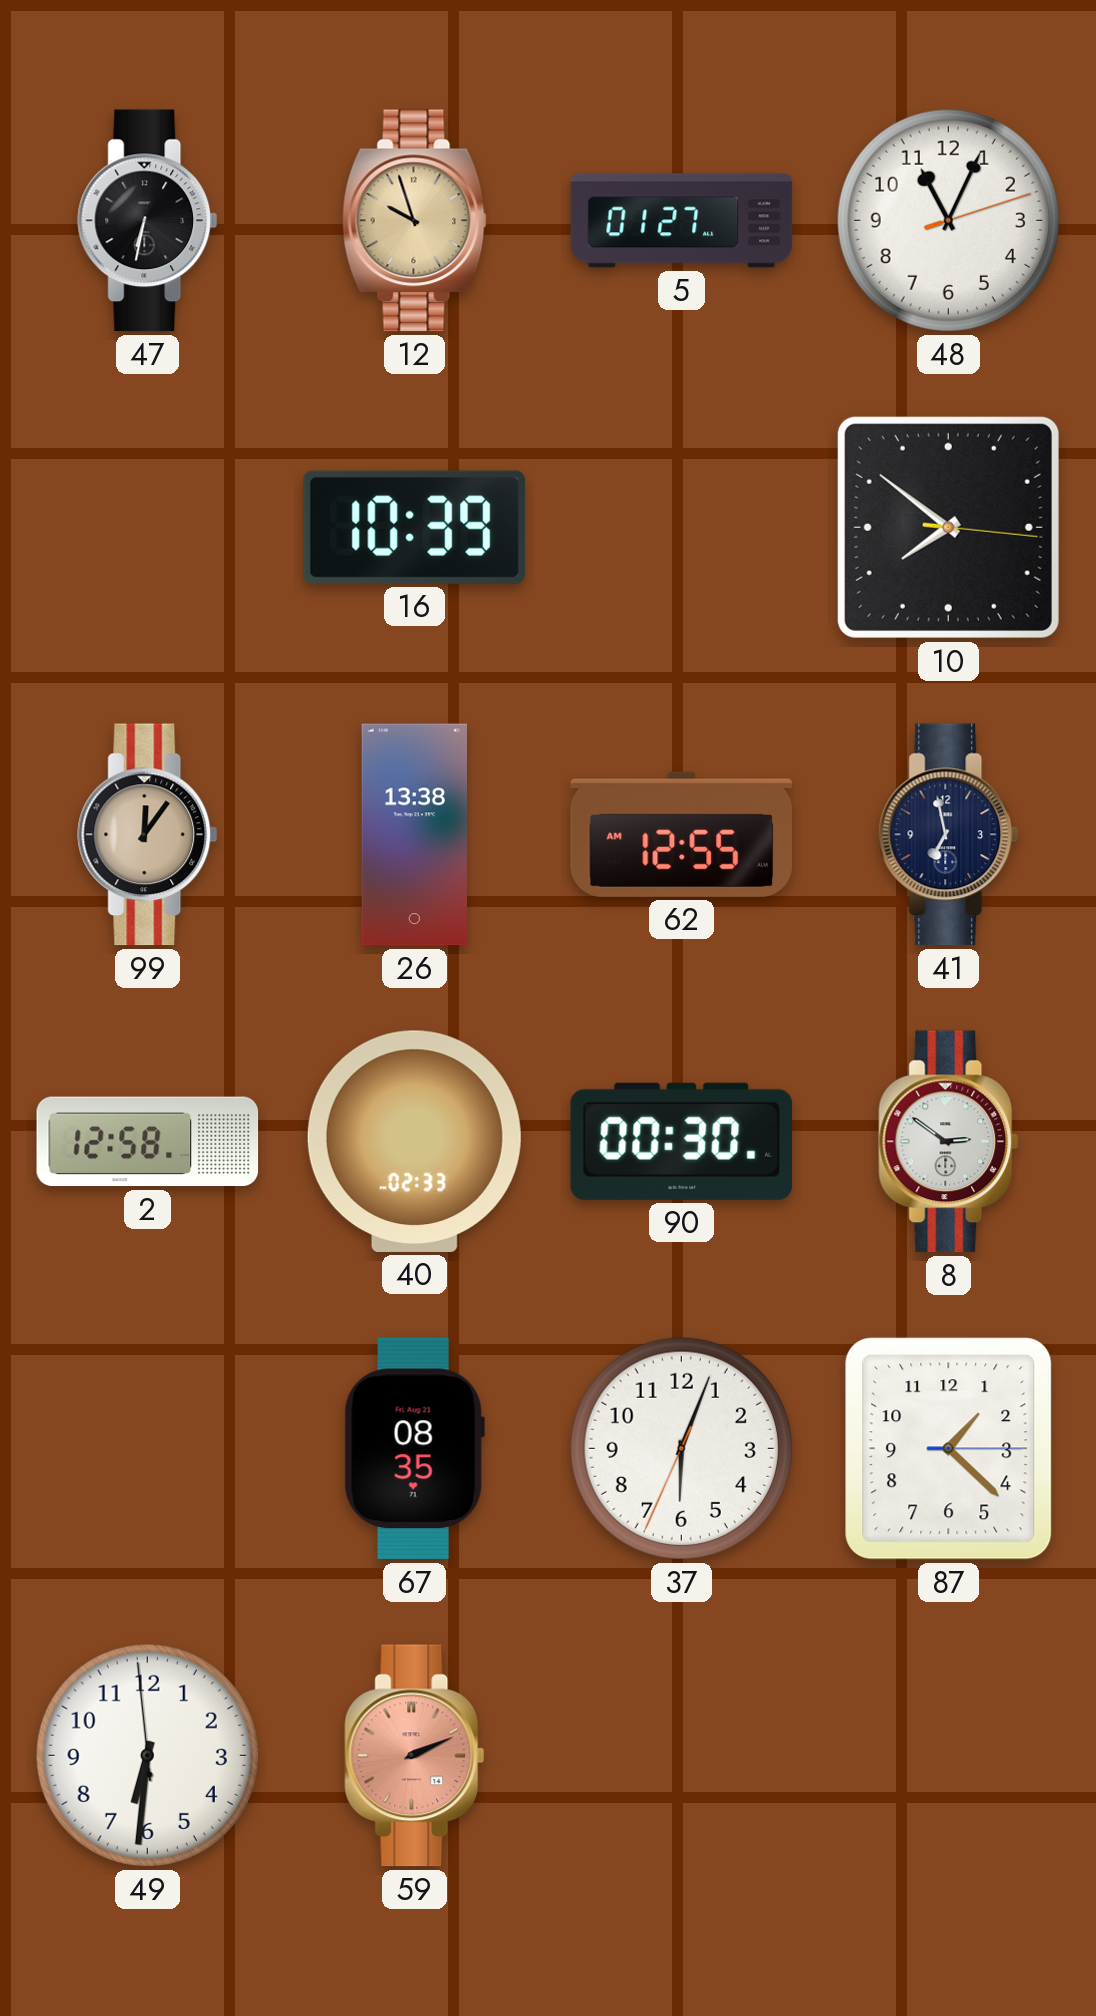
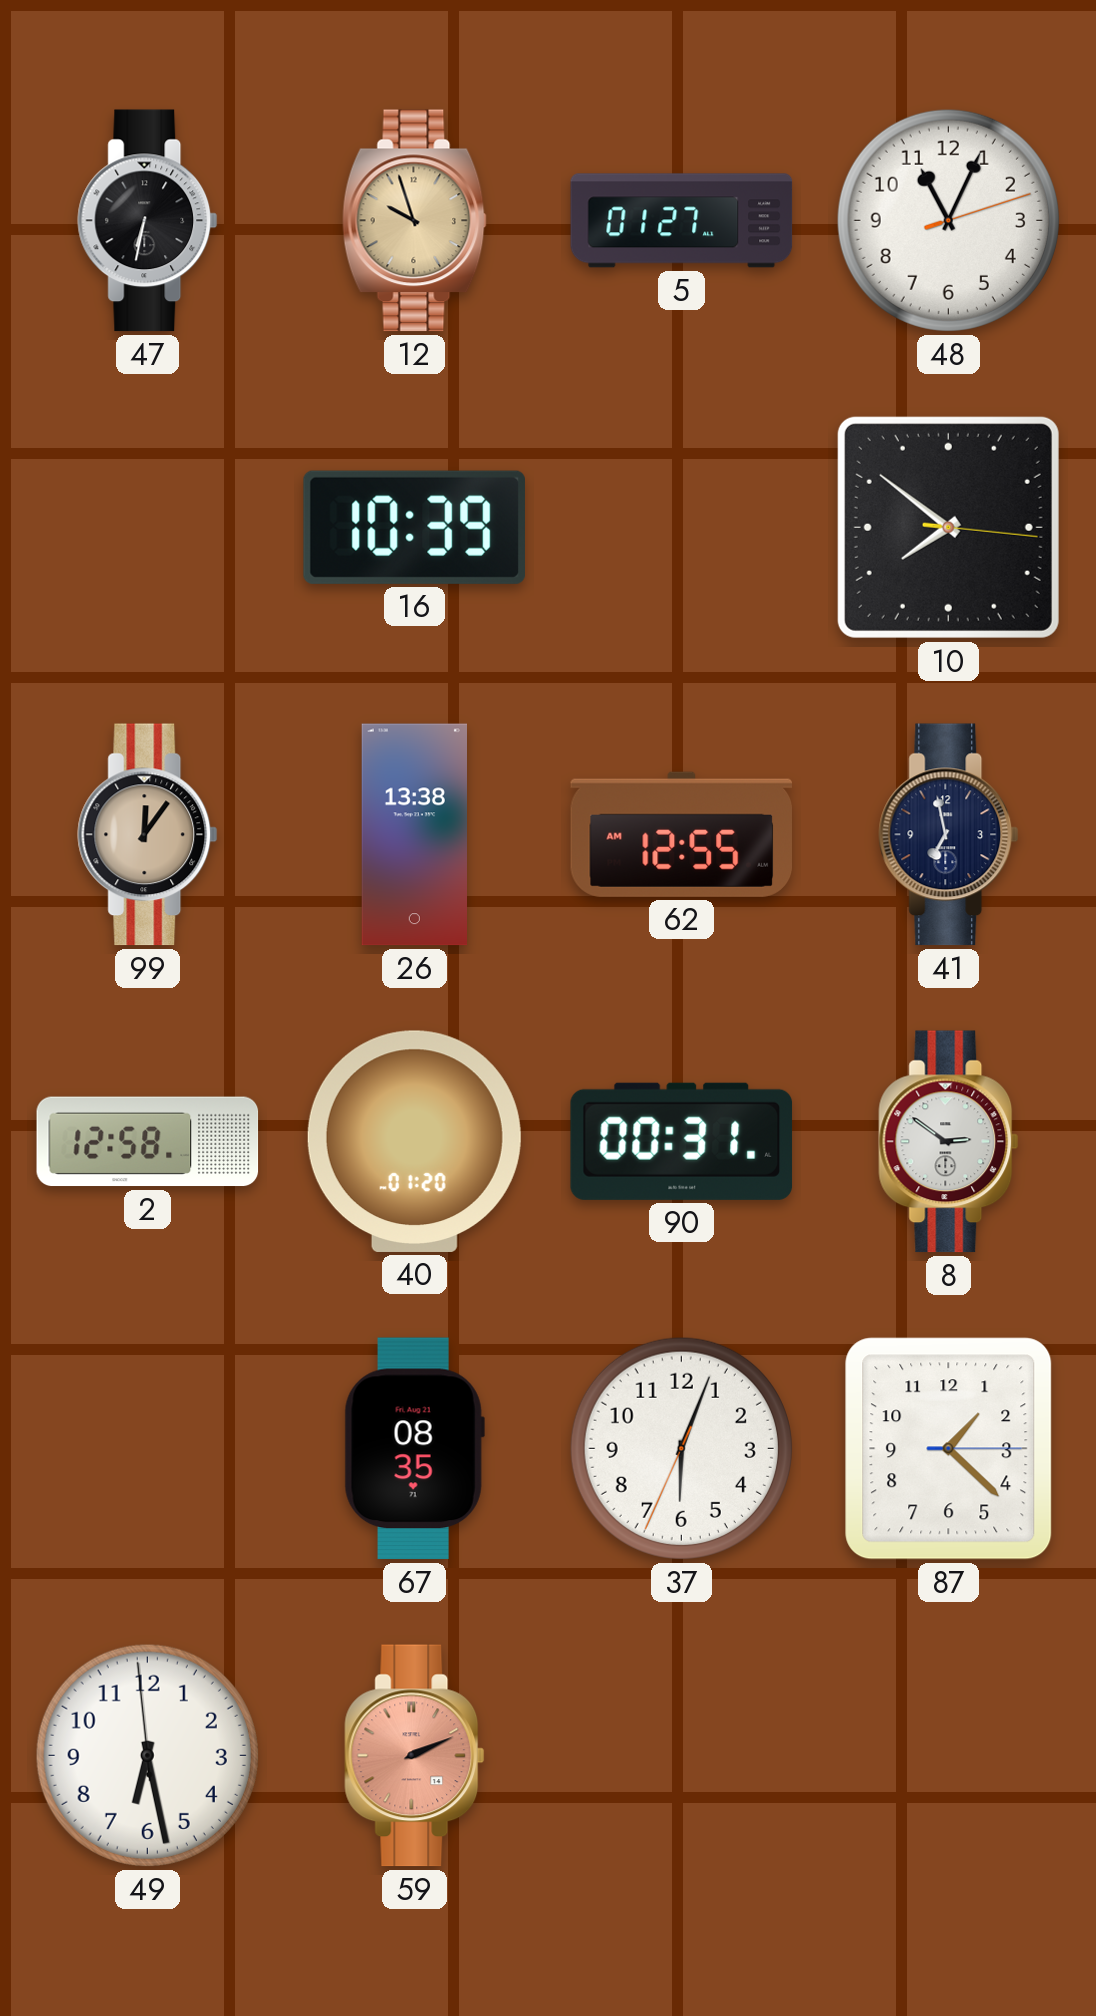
40: 02:33 -> 01:20 (414, 1141)
90: 00:30 -> 00:31 (681, 1141)
49: 6:30 -> 6:27 (147, 1755)
